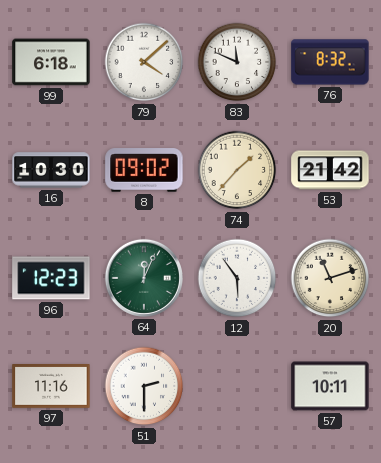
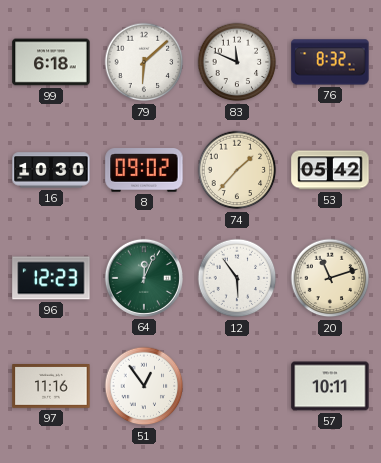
79: 4:08 -> 6:08 (144, 62)
53: 21:42 -> 05:42 (330, 170)
51: 2:30 -> 12:54 (144, 386)
